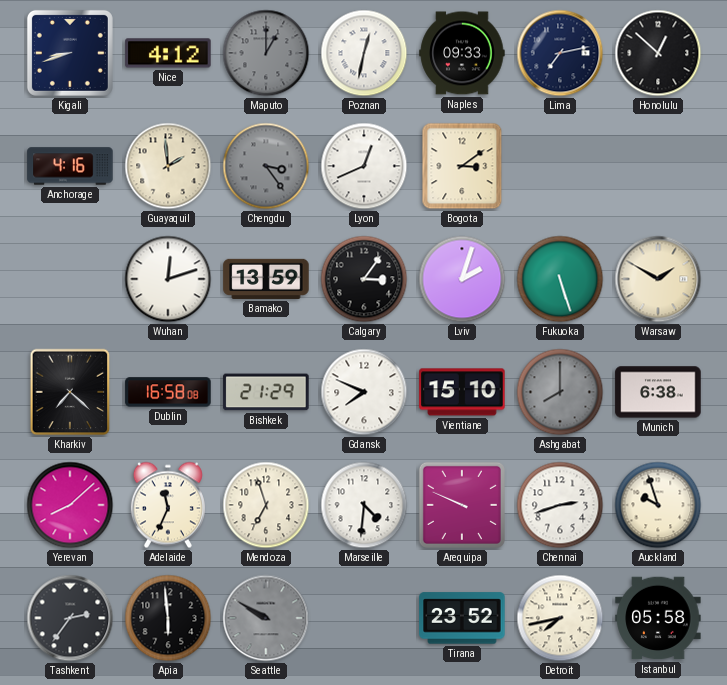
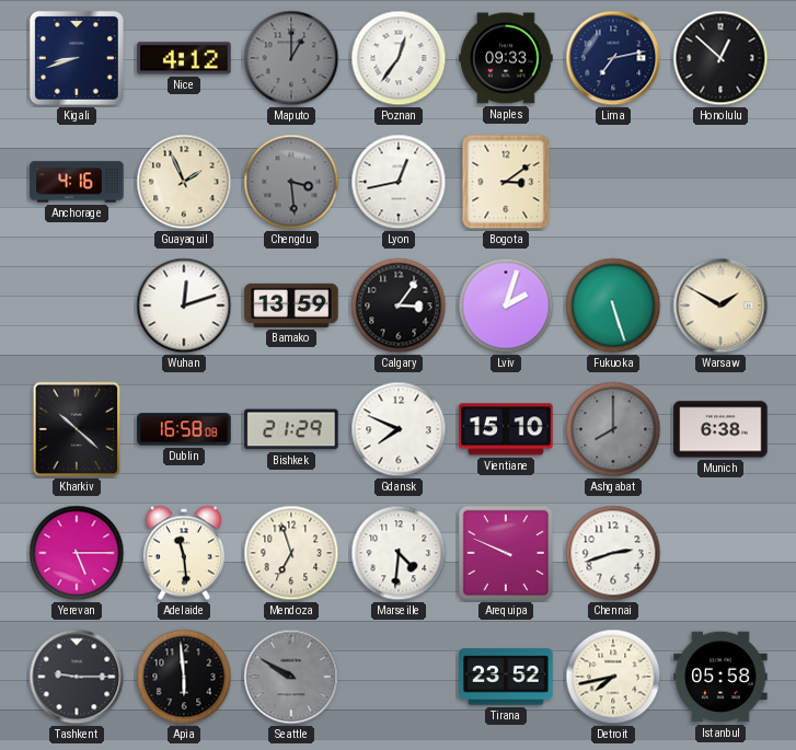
Poznan: 12:32 -> 12:36 (399, 58)
Guayaquil: 1:59 -> 1:56 (184, 182)
Chengdu: 3:24 -> 3:29 (291, 182)
Lyon: 12:41 -> 12:43 (399, 182)
Kharkiv: 7:22 -> 10:22 (77, 429)
Yerevan: 8:08 -> 5:15 (77, 553)
Adelaide: 11:34 -> 11:29 (184, 553)
Auckland: 9:57 -> none (658, 505)
Tashkent: 2:36 -> 9:15 (77, 677)
